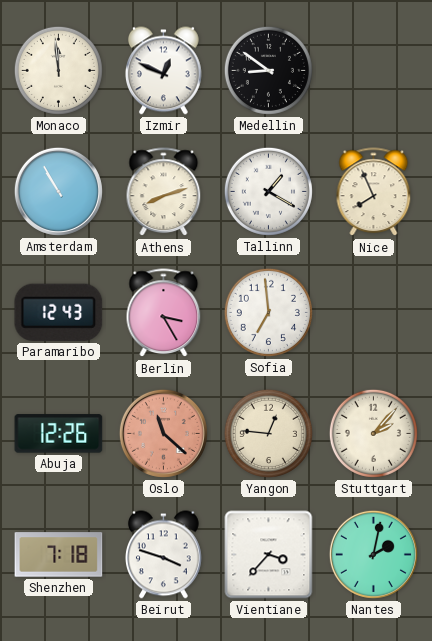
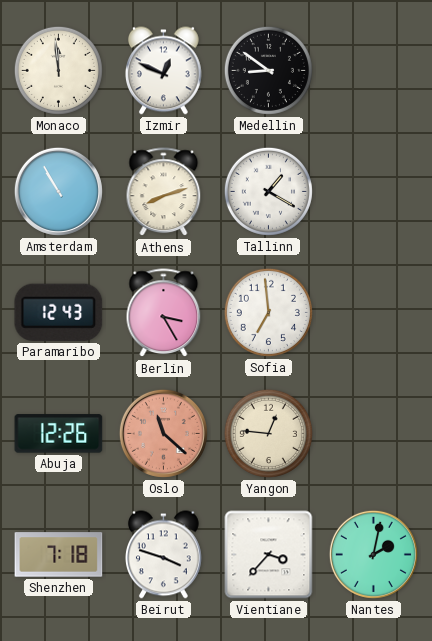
Nice: 7:56 -> none (374, 192)
Stuttgart: 2:07 -> none (373, 433)
